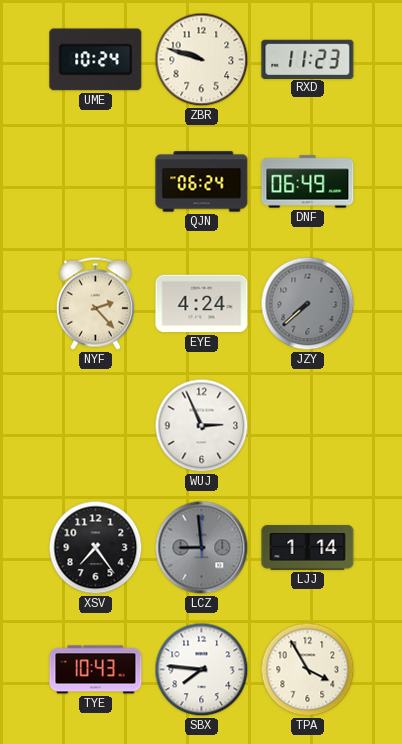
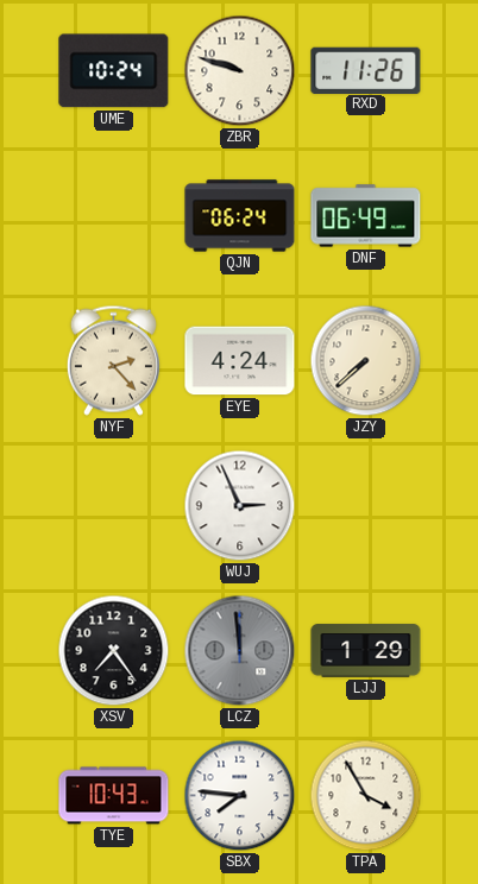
RXD: 11:23 -> 11:26 (366, 70)
JZY dial: grey -> cream (366, 361)
LCZ: 8:59 -> 11:59 (240, 651)
LJJ: 1:14 -> 1:29 (366, 651)
